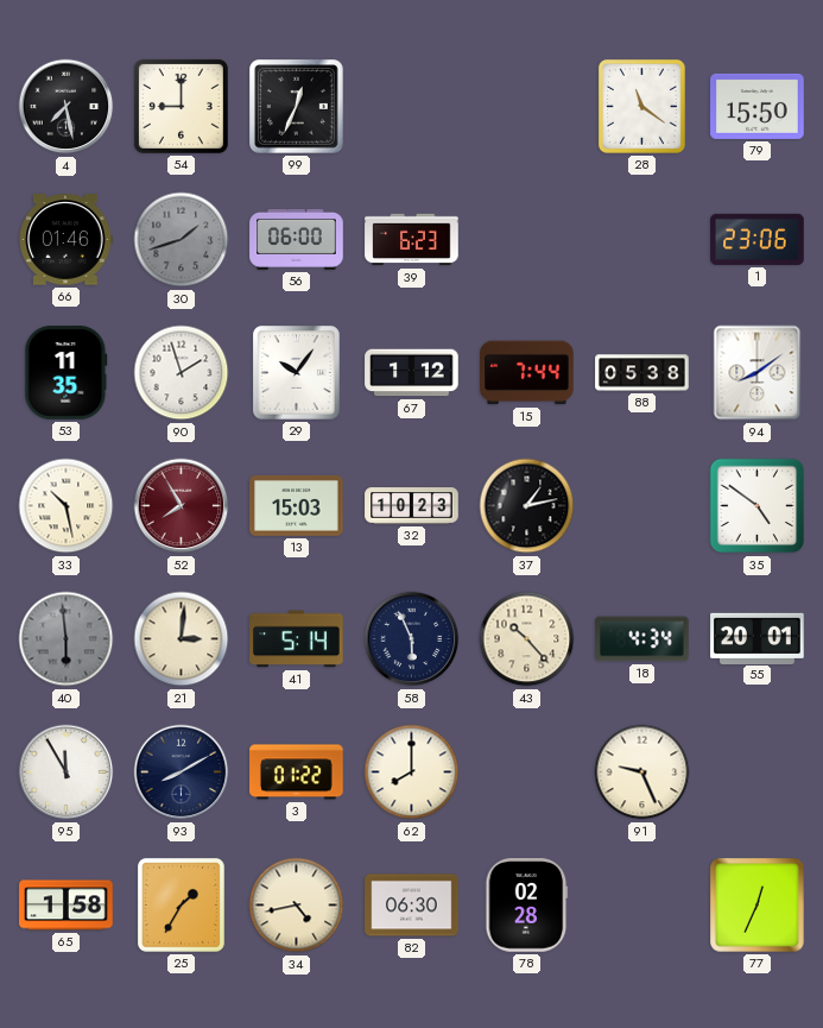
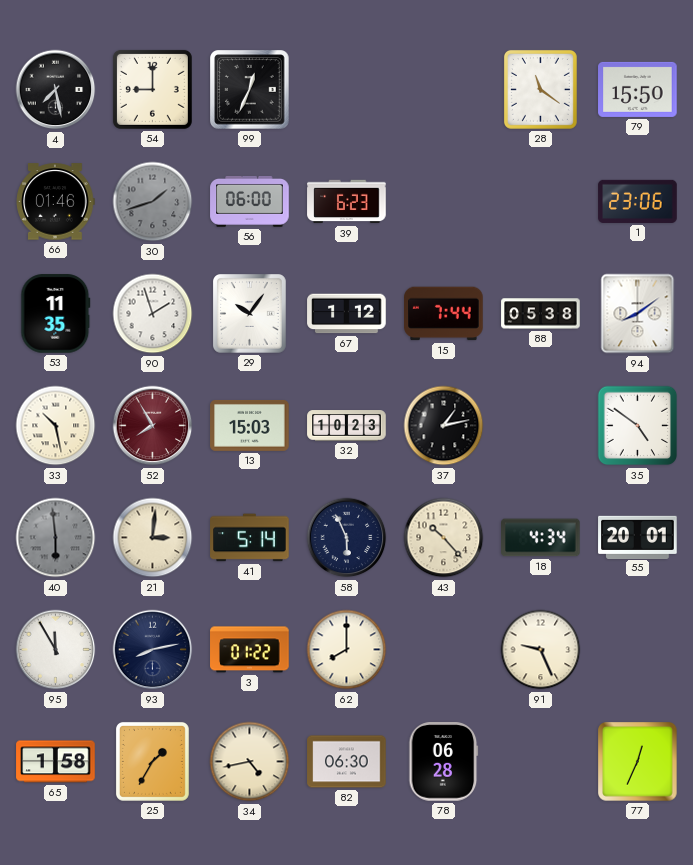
93: 8:10 -> 8:13 (153, 650)
78: 02:28 -> 06:28 (444, 762)
